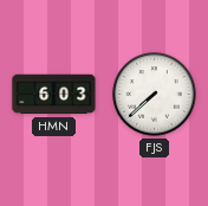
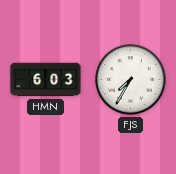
FJS: 7:38 -> 7:35 (131, 80)
